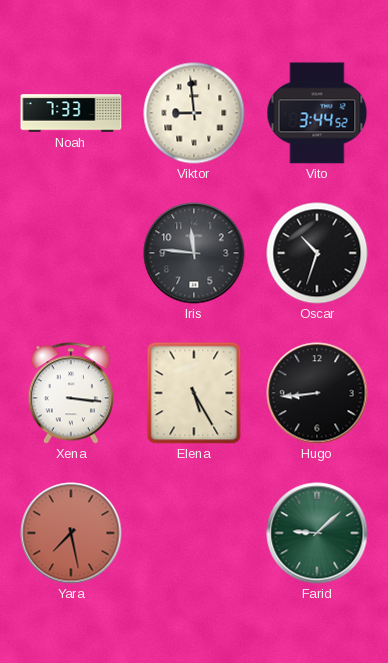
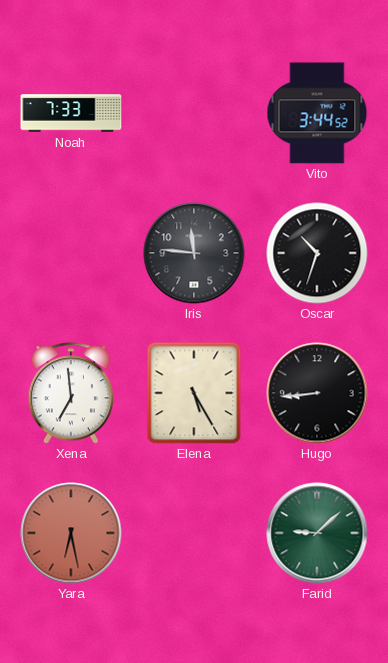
Viktor: 8:59 -> none (194, 113)
Xena: 3:16 -> 6:59 (70, 393)
Yara: 7:28 -> 6:28 (71, 533)
